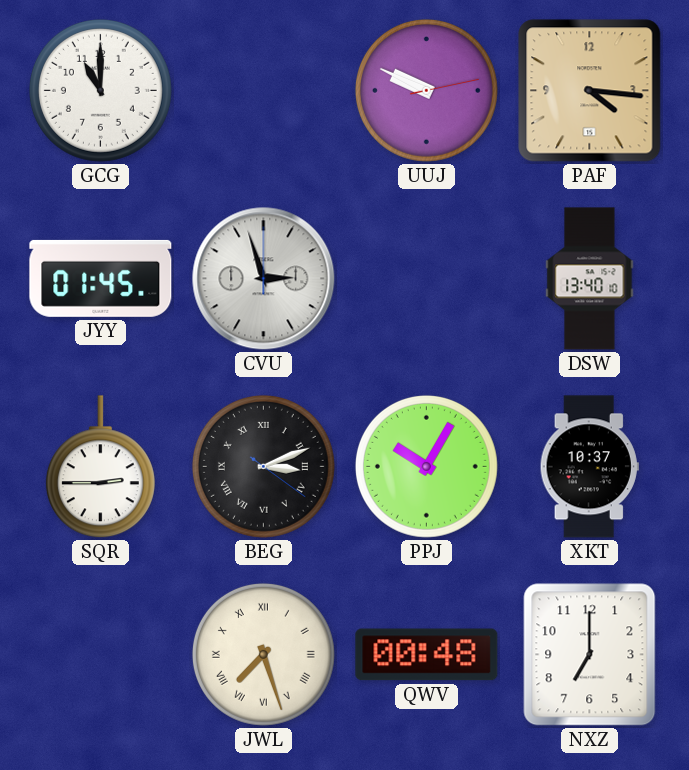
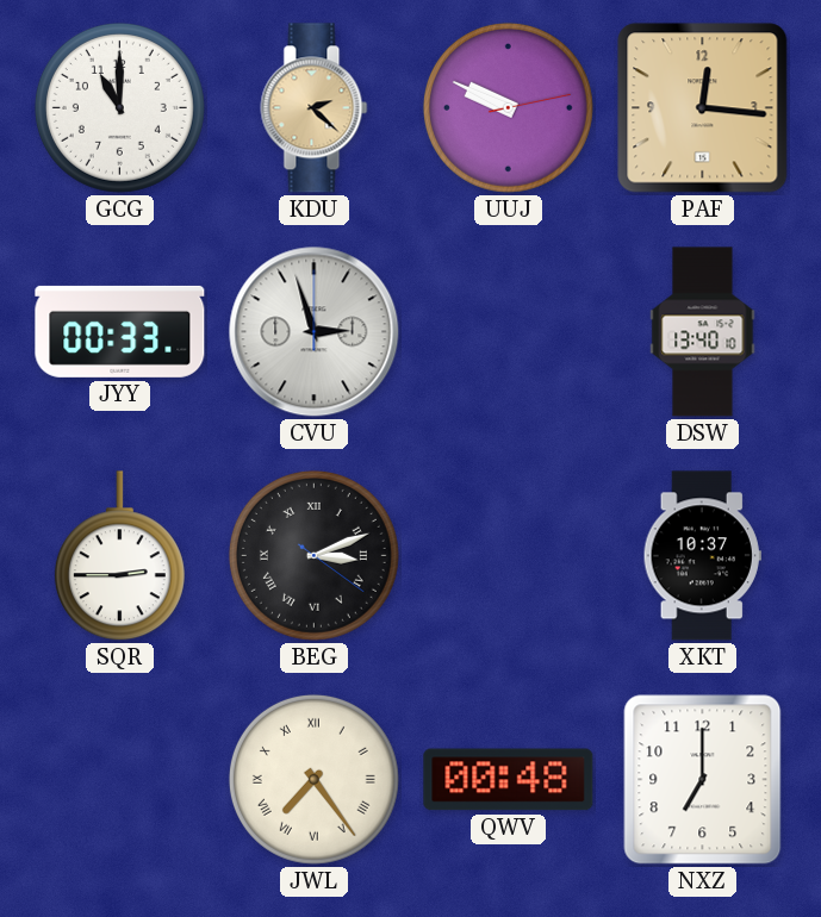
KDU: none -> 2:22 (315, 108)
PAF: 4:16 -> 12:16 (703, 108)
JYY: 01:45 -> 00:33 (120, 331)
PPJ: 10:05 -> none (426, 466)
JWL: 7:27 -> 7:24 (313, 779)
